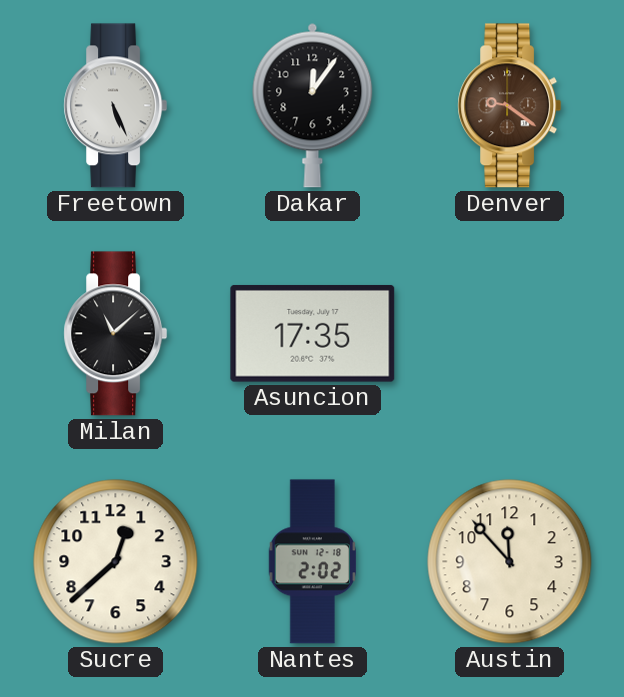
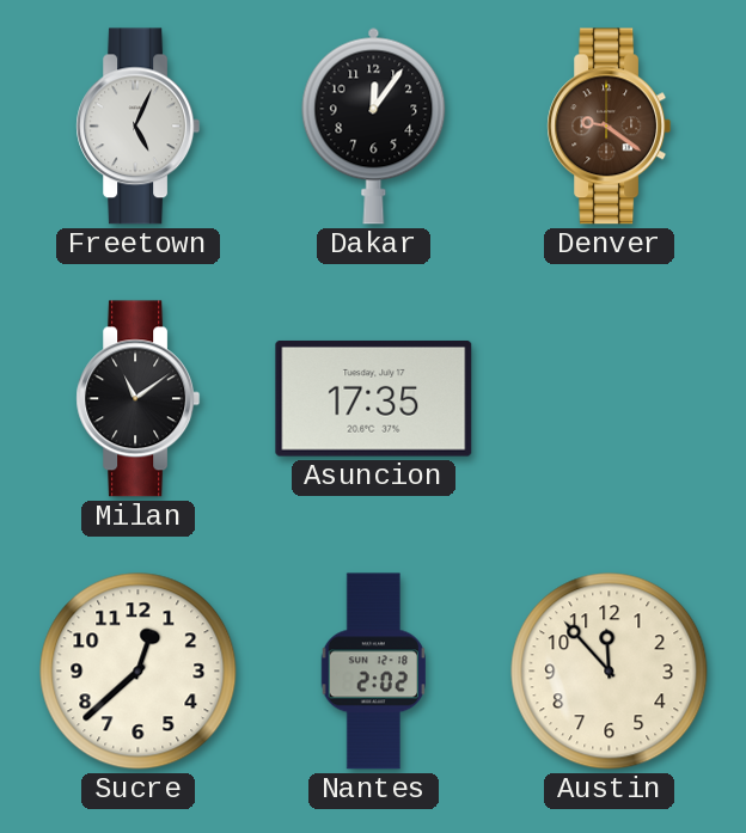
Freetown: 5:26 -> 5:04 (139, 127)
Milan: 11:08 -> 11:09 (139, 399)
